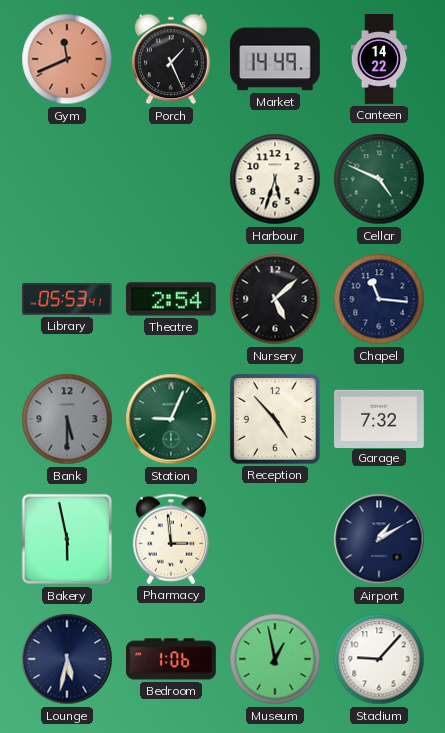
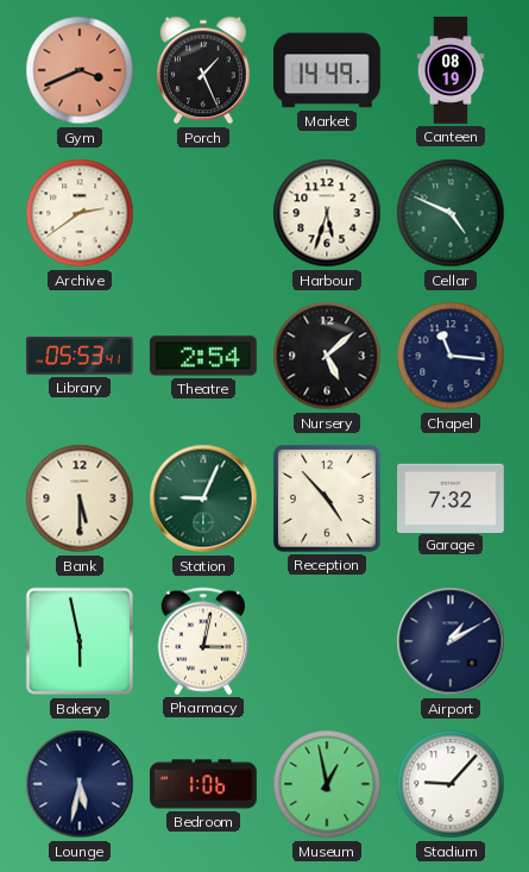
Gym: 11:41 -> 3:41 (80, 70)
Canteen: 14:22 -> 08:19 (451, 70)
Archive: none -> 2:39 (80, 213)
Bank dial: grey -> cream (80, 498)
Pharmacy: 2:59 -> 3:02 (203, 641)
